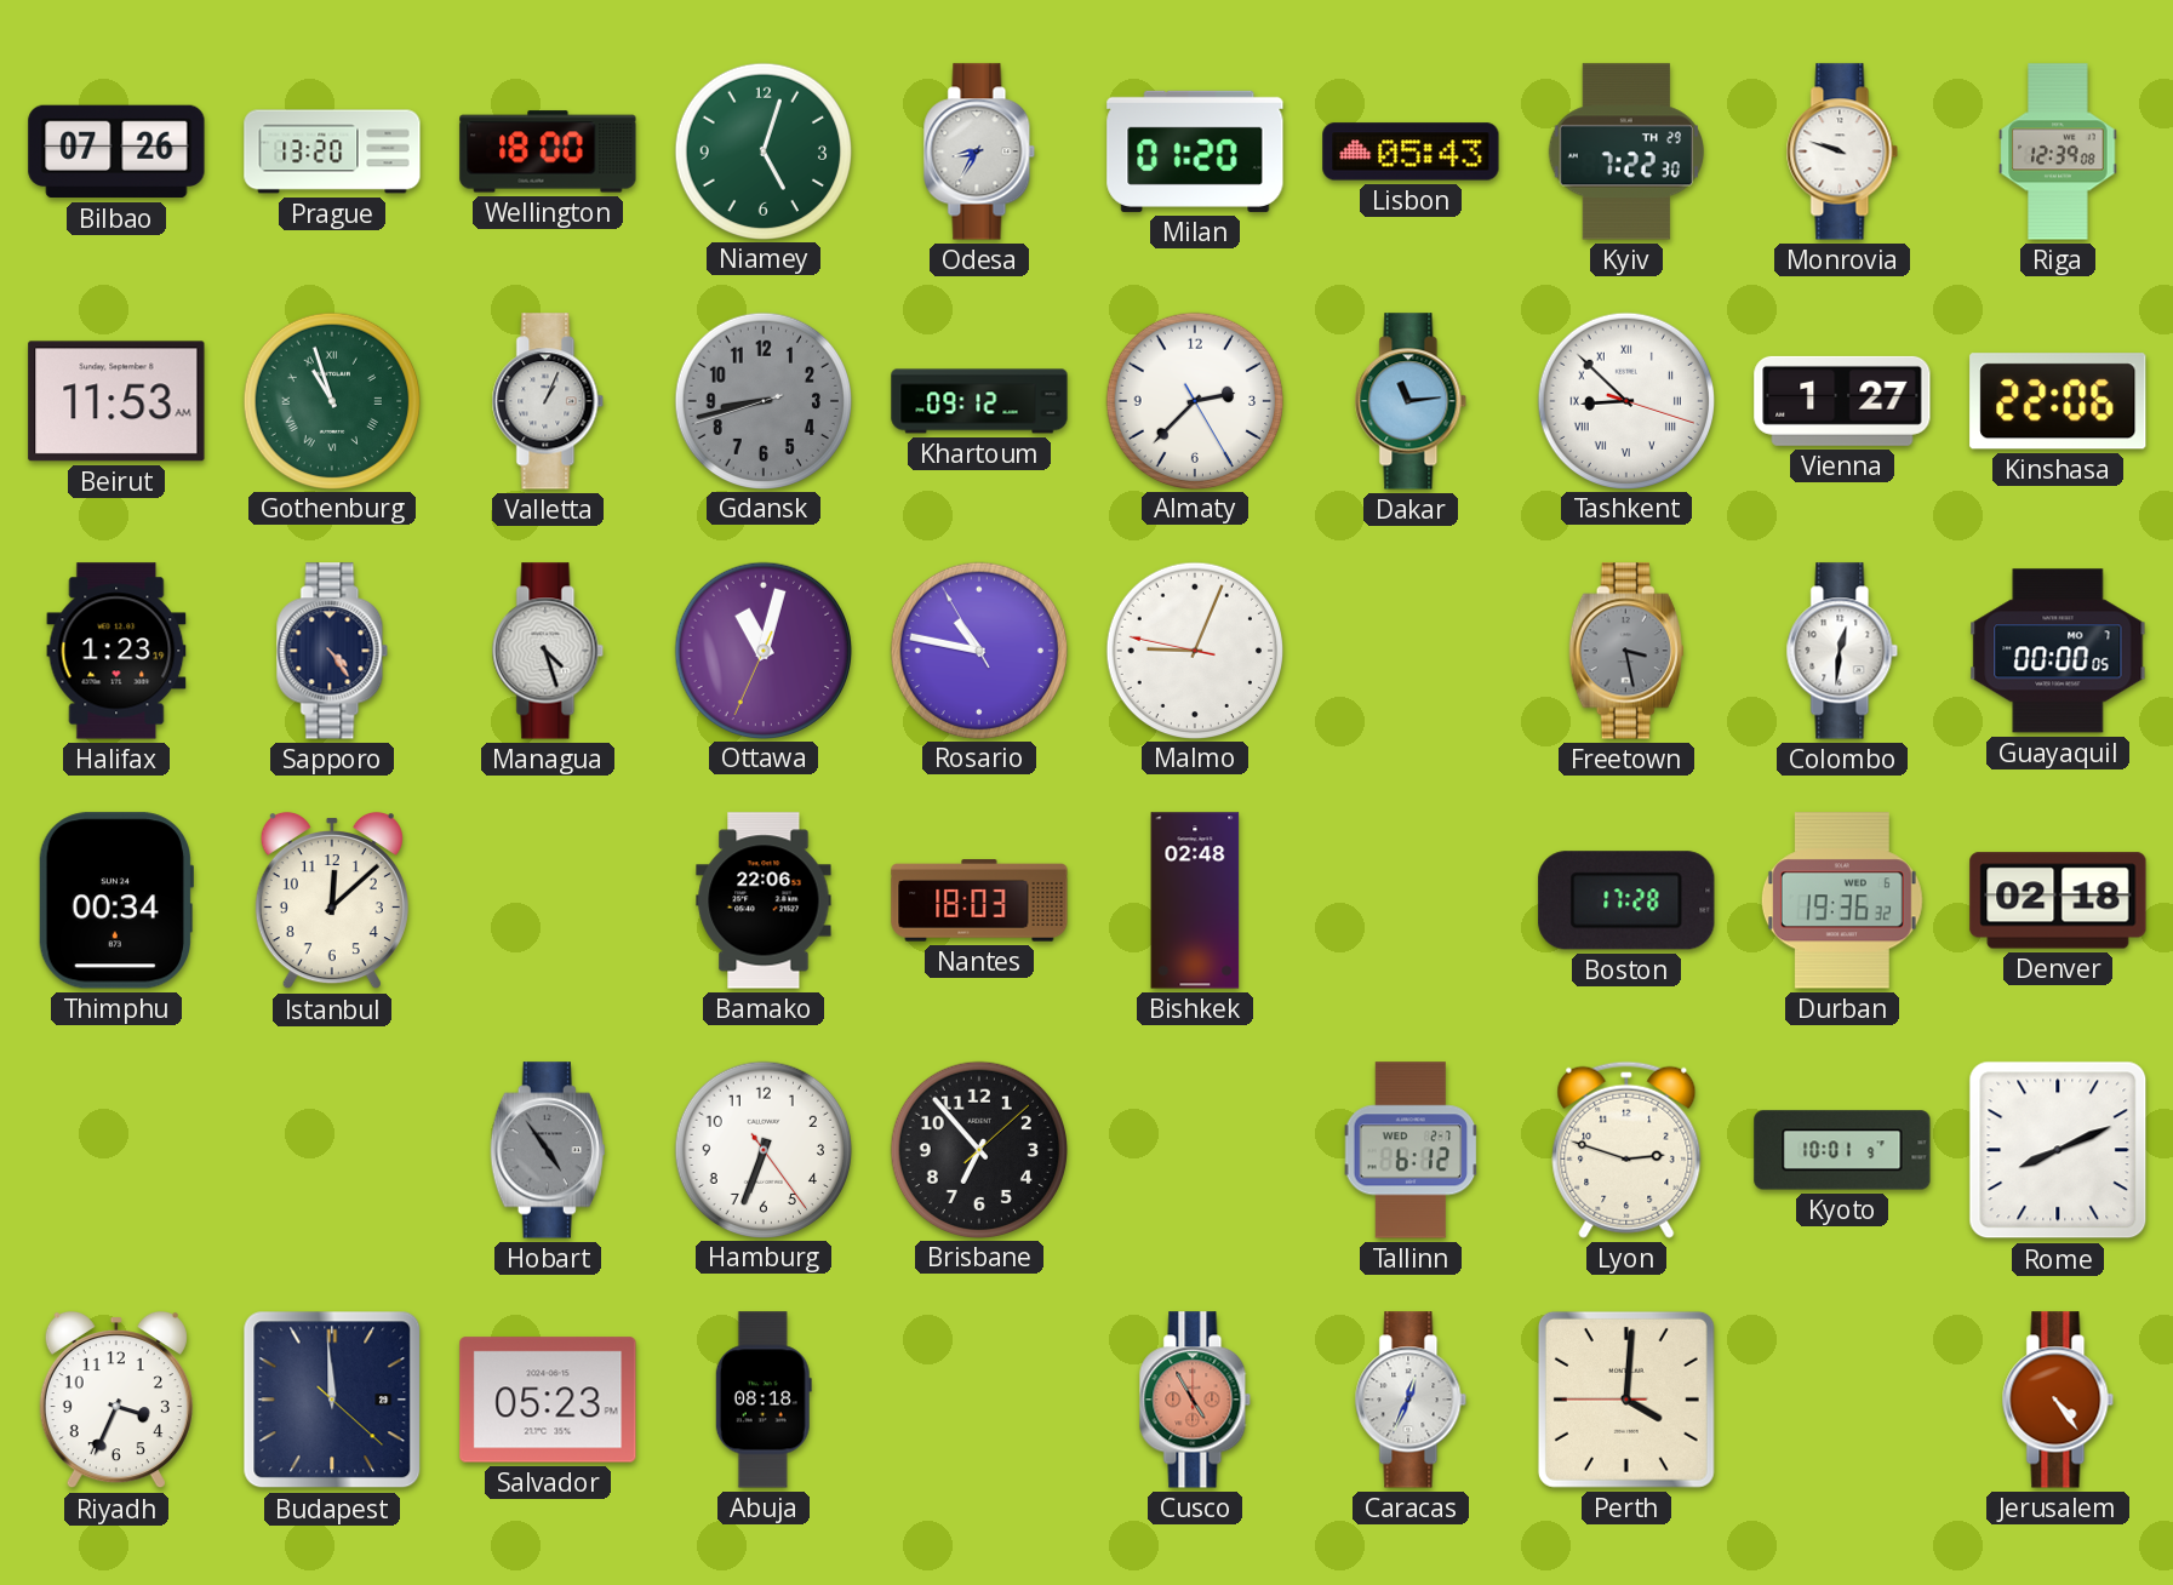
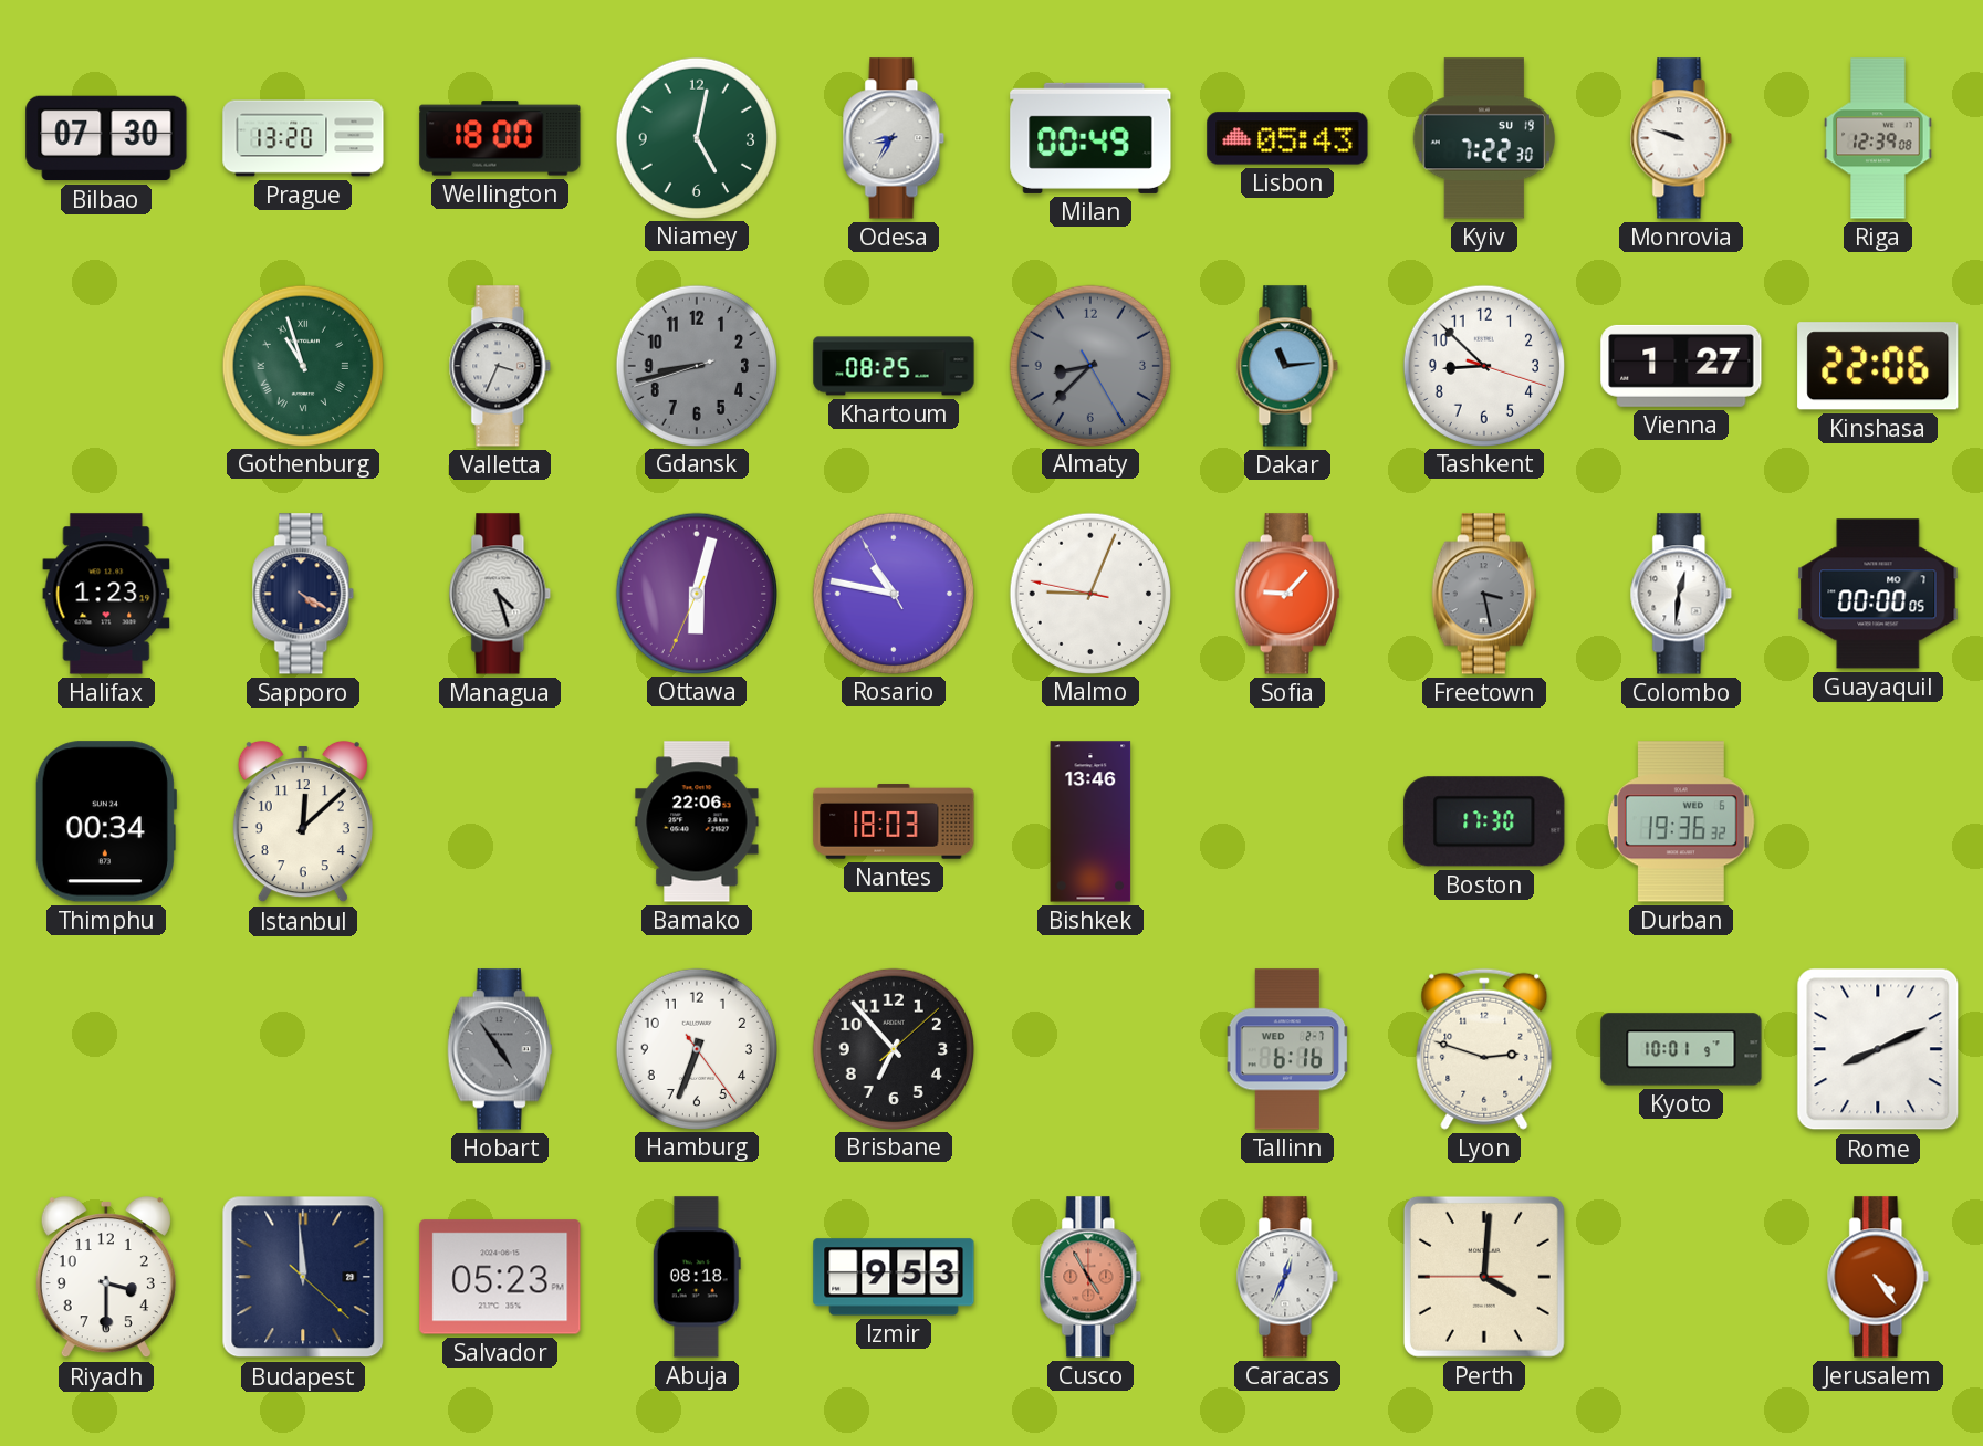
Bilbao: 07:26 -> 07:30 (106, 138)
Niamey: 5:03 -> 5:02 (696, 137)
Milan: 01:20 -> 00:49 (1090, 138)
Kyiv date: TH 29 -> SU 19 (1483, 138)
Beirut: 11:53 -> none (116, 401)
Valletta: 1:04 -> 3:34 (500, 366)
Khartoum: 09:12 -> 08:25 (894, 366)
Almaty: 2:37 -> 8:37 (1089, 365)
Almaty dial: white -> grey (1089, 365)
Tashkent numerals: Roman -> Arabic (1483, 365)
Sapporo: 4:24 -> 4:20 (303, 594)
Ottawa: 11:02 -> 6:02 (696, 593)
Sofia: none -> 9:07 (1287, 594)
Bishkek: 02:48 -> 13:46 (1090, 821)
Boston: 17:28 -> 17:30 (1484, 821)
Denver: 02:18 -> none (2058, 900)
Tallinn: 6:12 -> 6:16 (1287, 1049)
Riyadh: 3:34 -> 3:30 (106, 1277)
Izmir: none -> 9:53 (894, 1277)
